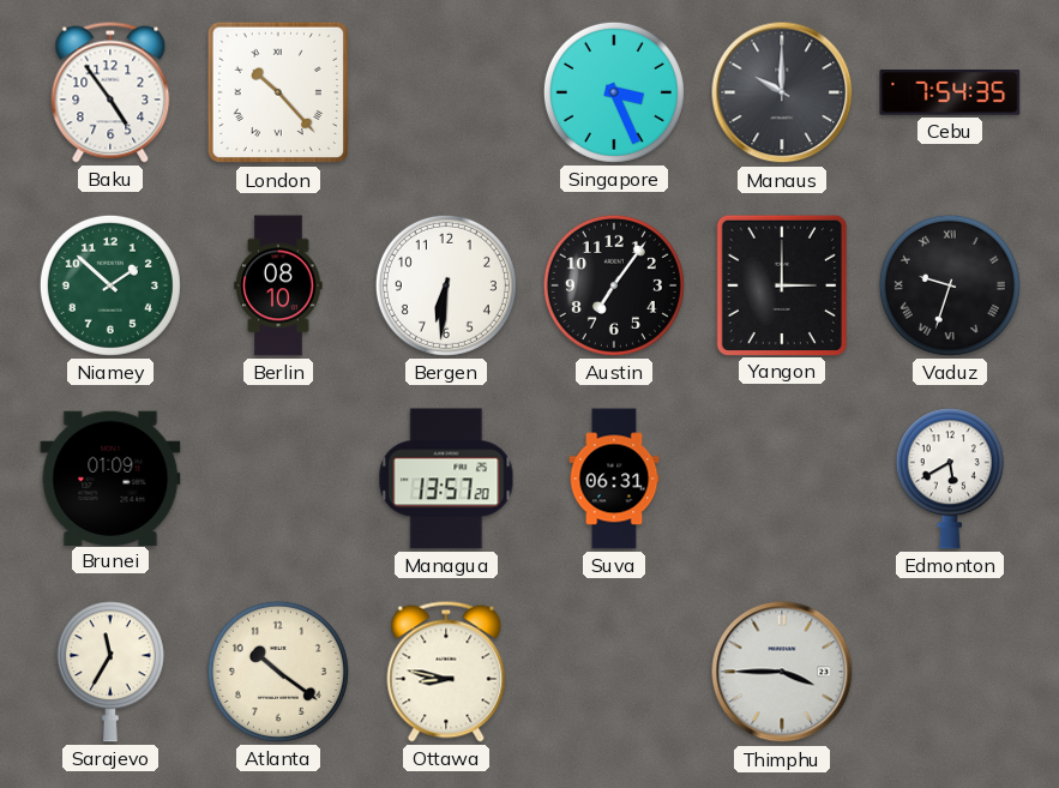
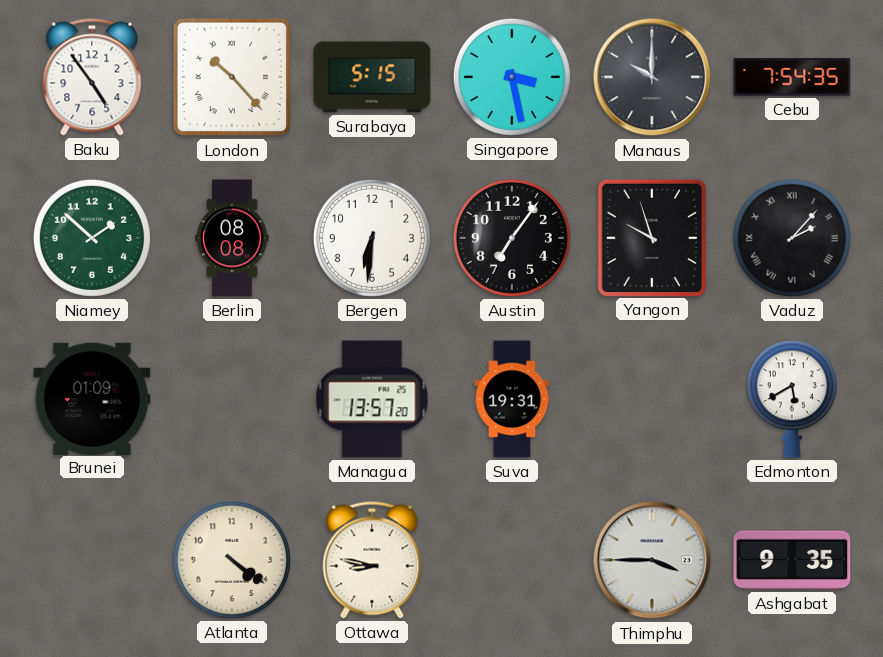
Surabaya: none -> 5:15 (372, 77)
Singapore: 3:26 -> 3:28 (512, 77)
Berlin: 08:10 -> 08:08 (232, 238)
Yangon: 3:00 -> 9:57 (651, 237)
Vaduz: 9:33 -> 2:07 (792, 238)
Suva: 06:31 -> 19:31 (512, 399)
Sarajevo: 11:35 -> none (110, 672)
Atlanta: 10:21 -> 4:21 (232, 560)
Ashgabat: none -> 9:35 (792, 560)
